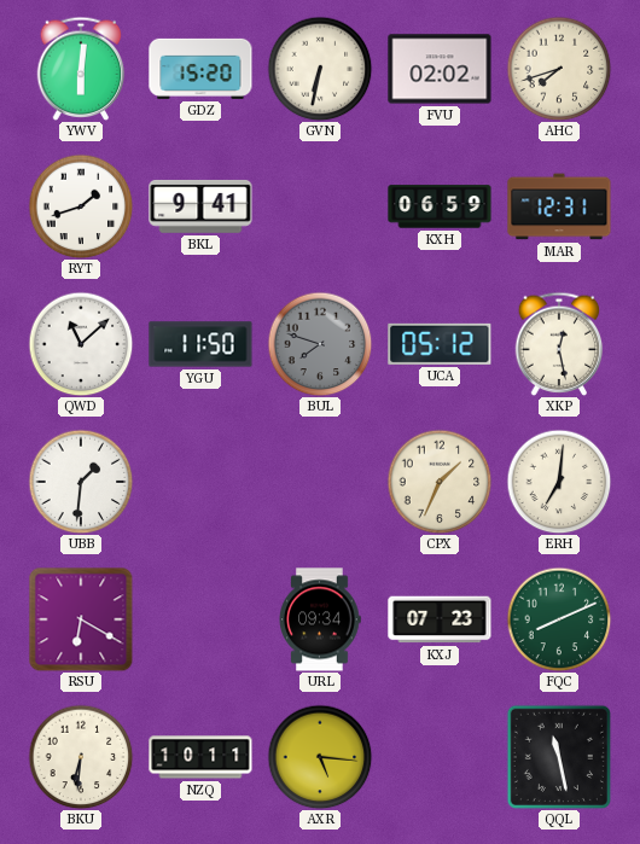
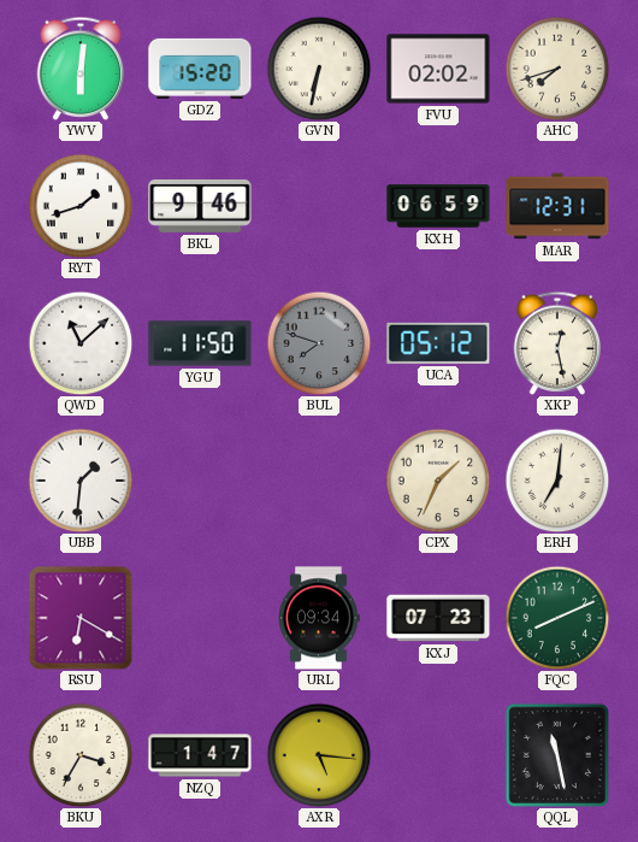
BKL: 9:41 -> 9:46 (200, 206)
BKU: 6:31 -> 3:35 (81, 755)
NZQ: 10:11 -> 1:47 (200, 755)
